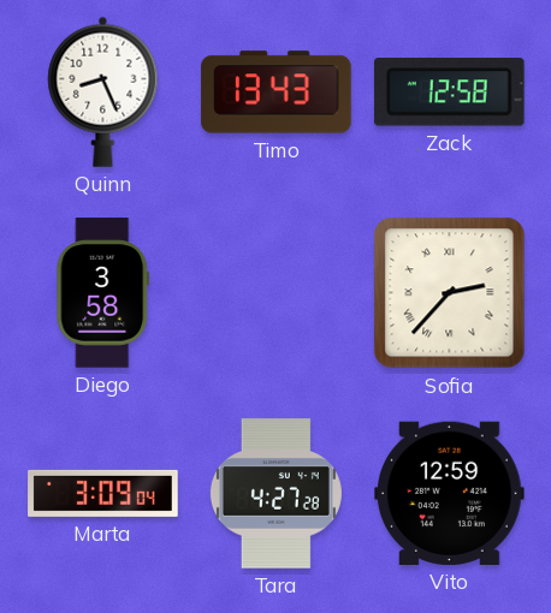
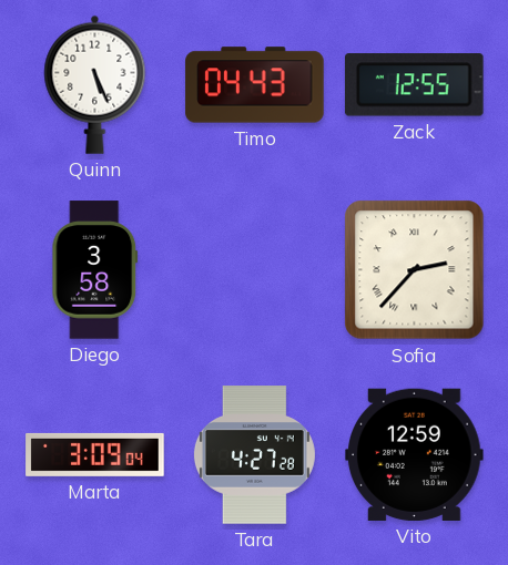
Quinn: 8:26 -> 5:26 (95, 84)
Timo: 13:43 -> 04:43 (255, 85)
Zack: 12:58 -> 12:55 (414, 85)
